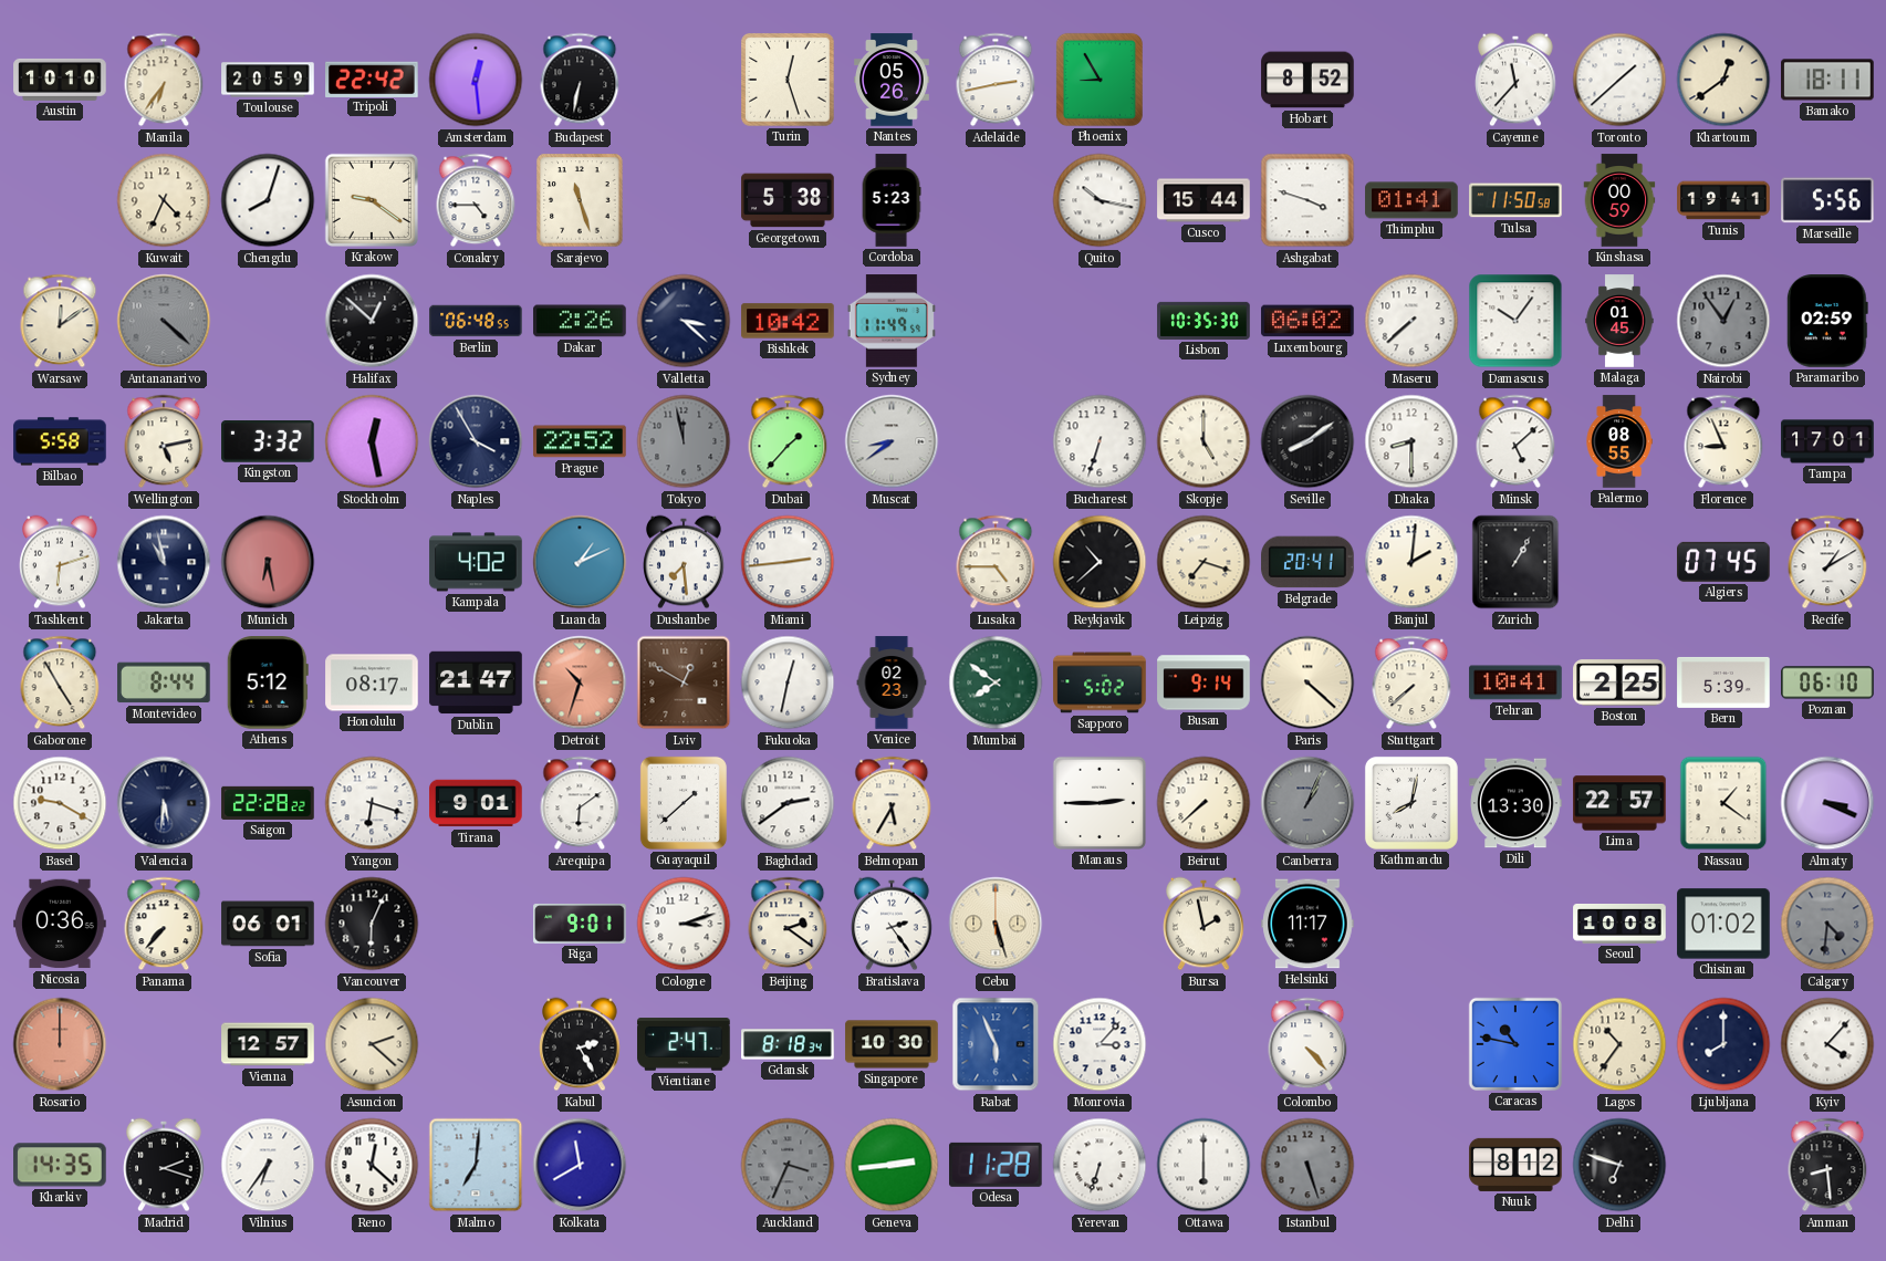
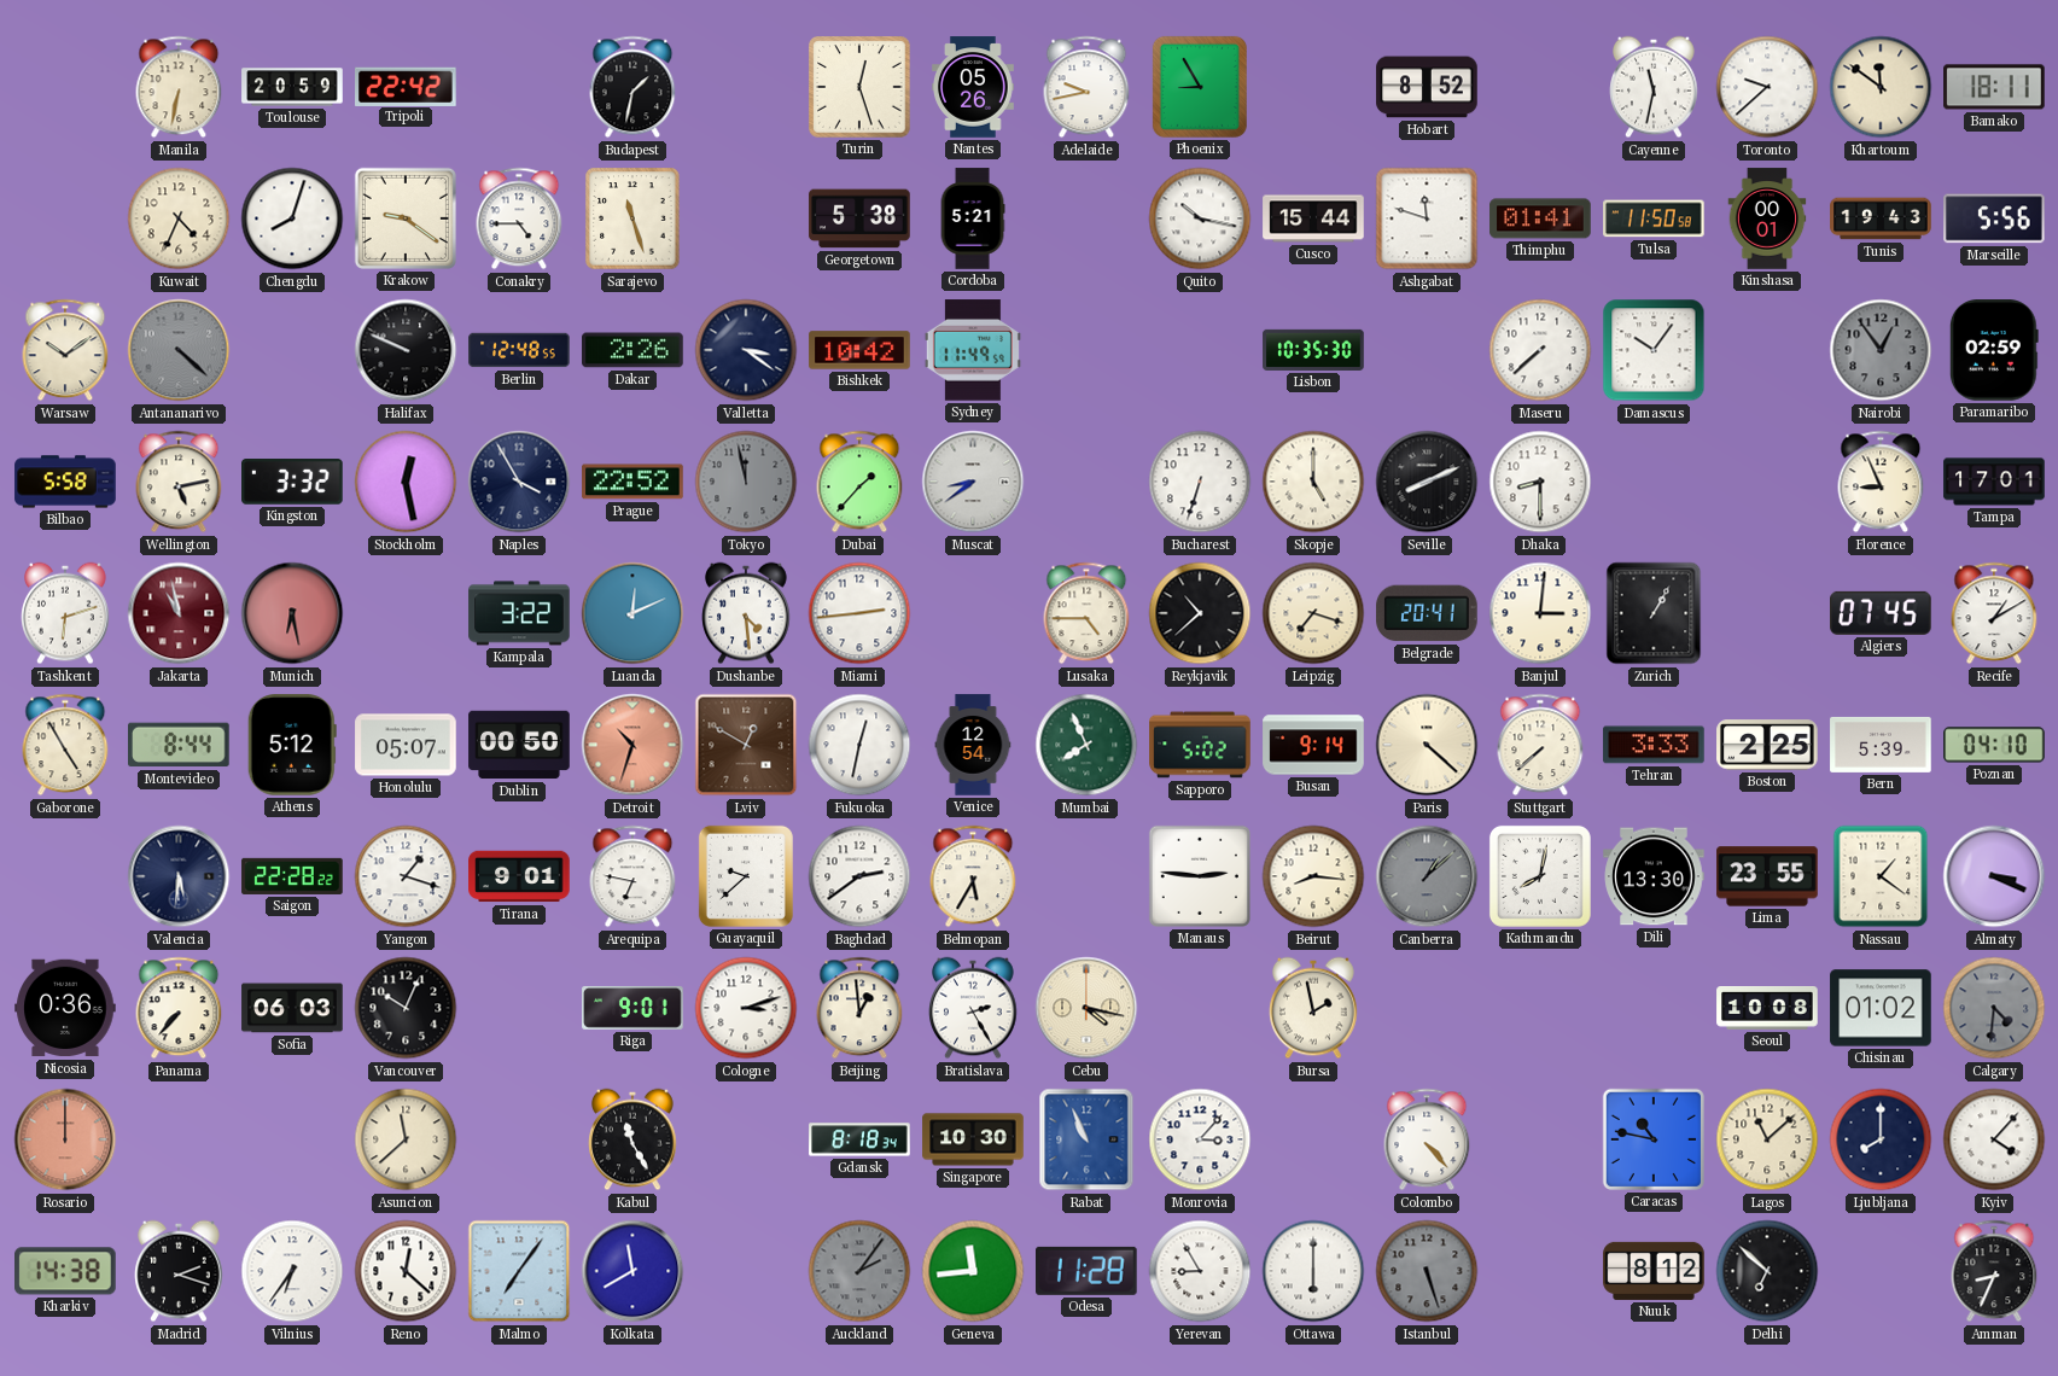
Austin: 10:10 -> none (60, 80)
Manila: 6:36 -> 6:32 (179, 87)
Amsterdam: 12:29 -> none (476, 80)
Budapest: 6:32 -> 1:32 (632, 87)
Adelaide: 2:43 -> 9:43 (1086, 87)
Cayenne: 11:37 -> 11:32 (1654, 87)
Toronto: 1:38 -> 9:38 (1767, 87)
Khartoum: 12:39 -> 11:51 (1881, 87)
Cordoba: 5:23 -> 5:21 (973, 218)
Ashgabat: 3:48 -> 11:48 (1427, 218)
Kinshasa: 00:59 -> 00:01 (1767, 218)
Tunis: 19:41 -> 19:43 (1881, 218)
Warsaw: 12:09 -> 10:09 (65, 350)
Halifax: 12:52 -> 9:49 (406, 350)
Berlin: 06:48 -> 12:48 (519, 350)
Valletta: 3:22 -> 3:21 (746, 350)
Luxembourg: 06:02 -> none (1307, 321)
Malaga: 01:45 -> none (1619, 321)
Seville: 8:09 -> 8:11 (1427, 482)
Minsk: 5:08 -> none (1515, 441)
Palermo: 08:55 -> none (1619, 441)
Jakarta dial: navy -> burgundy (179, 613)
Kampala: 4:02 -> 3:22 (519, 613)
Luanda: 1:11 -> 12:11 (632, 613)
Dushanbe: 7:29 -> 4:29 (746, 613)
Banjul: 2:01 -> 3:01 (1540, 613)
Honolulu: 08:17 -> 05:07 (406, 745)
Dublin: 21:47 -> 00:50 (519, 745)
Venice: 02:23 -> 12:54 (973, 745)
Mumbai: 7:51 -> 7:56 (1086, 745)
Tehran: 10:41 -> 3:33 (1654, 745)
Poznan: 06:10 -> 04:10 (1994, 745)
Basel: 9:20 -> none (60, 803)
Yangon: 6:18 -> 1:18 (406, 876)
Arequipa: 6:09 -> 6:47 (632, 876)
Guayaquil: 1:38 -> 9:38 (746, 876)
Manaus: 2:45 -> 2:46 (1200, 876)
Beirut: 7:38 -> 8:16 (1313, 876)
Canberra: 1:04 -> 1:08 (1427, 876)
Lima: 22:57 -> 23:55 (1767, 876)
Sofia: 06:01 -> 06:03 (292, 1008)
Vancouver: 6:04 -> 10:04 (406, 1008)
Beijing: 2:21 -> 12:59 (859, 1008)
Bratislava: 2:24 -> 2:25 (973, 1008)
Cebu: 5:27 -> 4:17 (1086, 1008)
Helsinki: 11:17 -> none (1307, 924)
Vienna: 12:57 -> none (268, 1044)
Asuncion: 2:22 -> 11:38 (406, 1139)
Kabul: 2:25 -> 11:25 (632, 1139)
Vientiane: 2:47 -> none (684, 1044)
Rabat: 5:56 -> 10:56 (1086, 1139)
Lagos: 10:36 -> 11:08 (1767, 1139)
Kharkiv: 14:35 -> 14:38 (66, 1271)
Malmo: 7:01 -> 7:06 (519, 1271)
Auckland: 3:34 -> 2:06 (859, 1271)
Geneva: 2:44 -> 11:44 (973, 1271)
Yerevan: 6:33 -> 8:55 (1200, 1271)
Delhi: 6:48 -> 6:52 (1767, 1271)
Amman: 8:29 -> 8:34 (1994, 1271)
